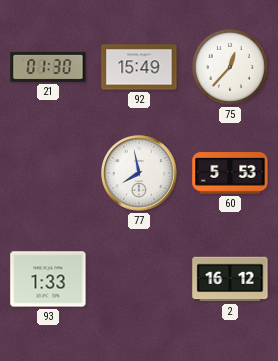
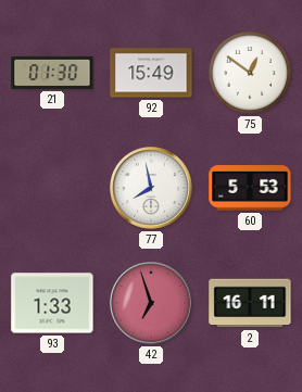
75: 12:37 -> 12:51 (250, 73)
42: none -> 6:57 (152, 304)
2: 16:12 -> 16:11 (250, 303)
